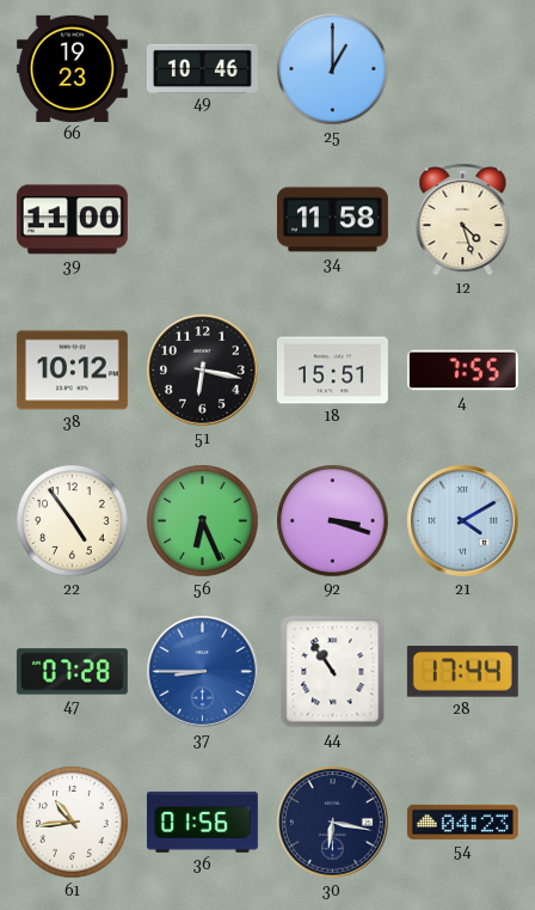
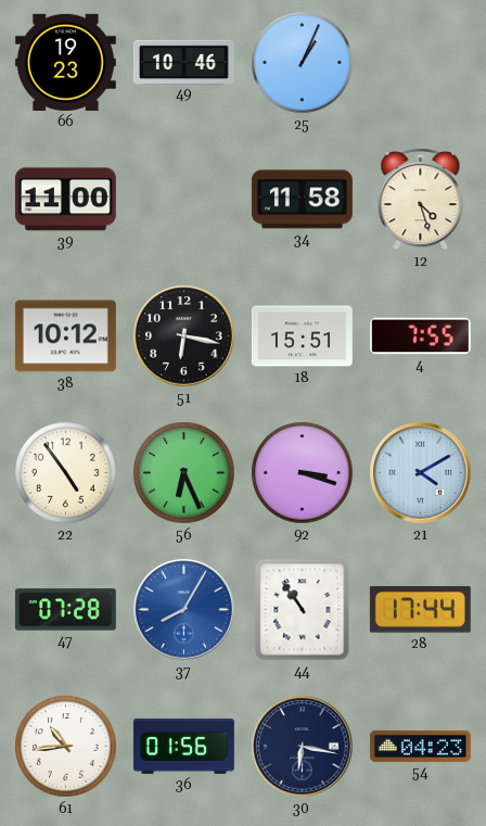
25: 1:00 -> 1:04 (303, 63)
37: 8:45 -> 8:05 (184, 610)
